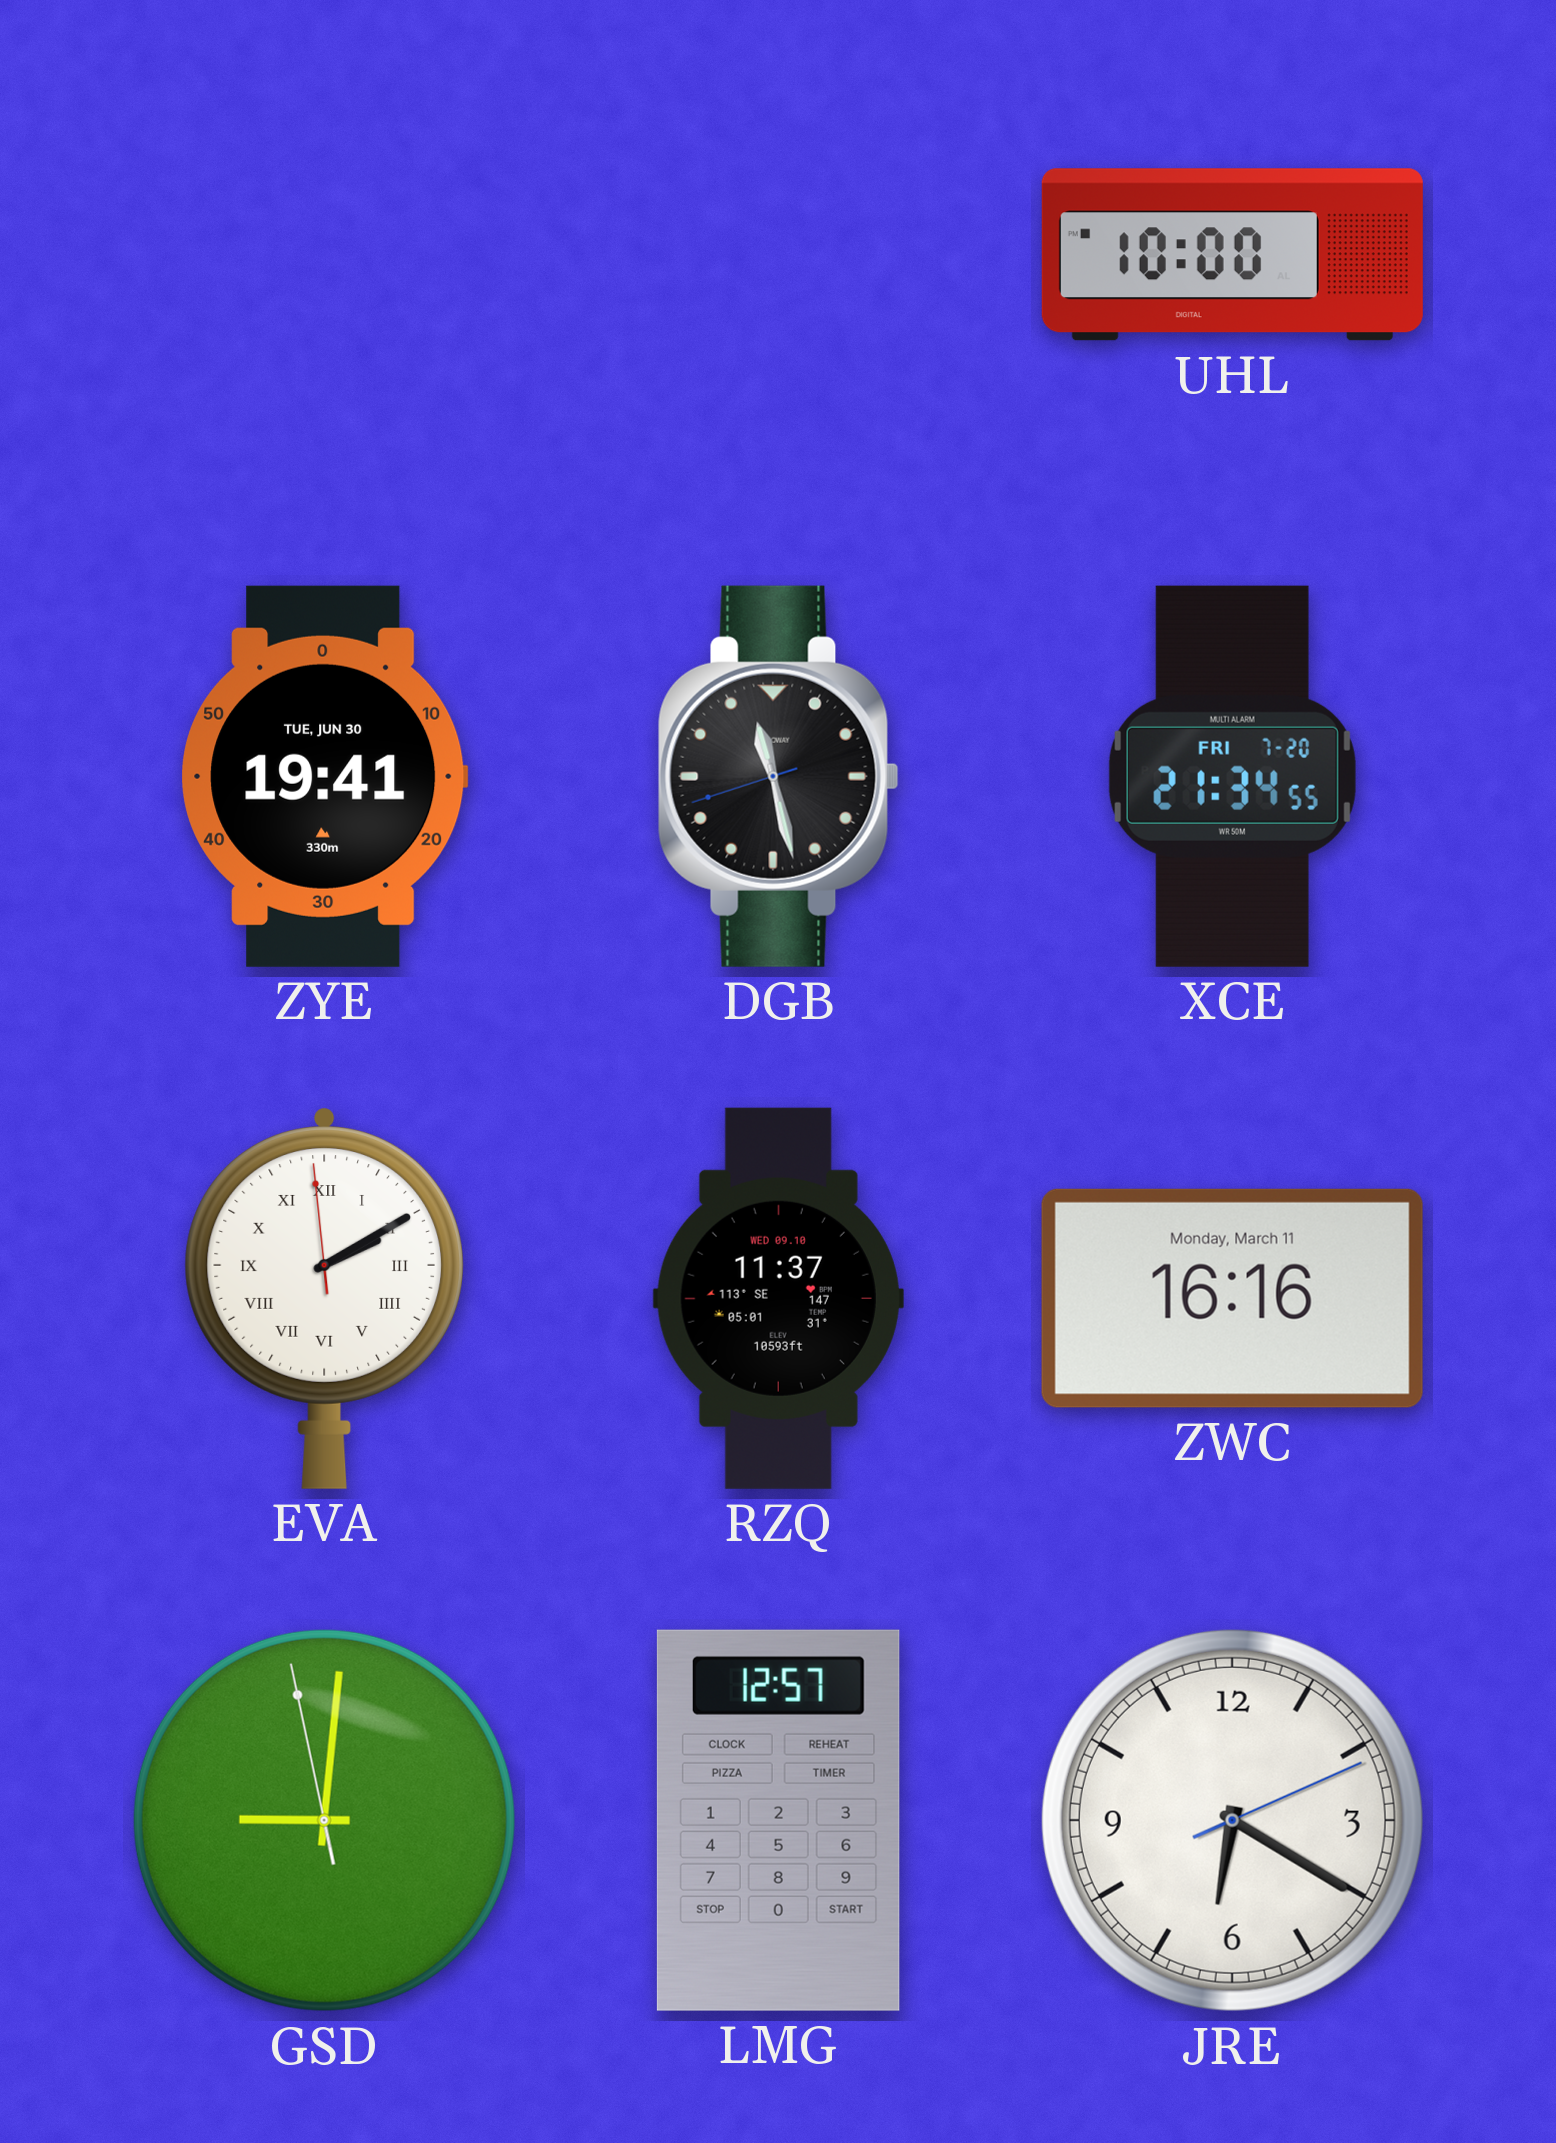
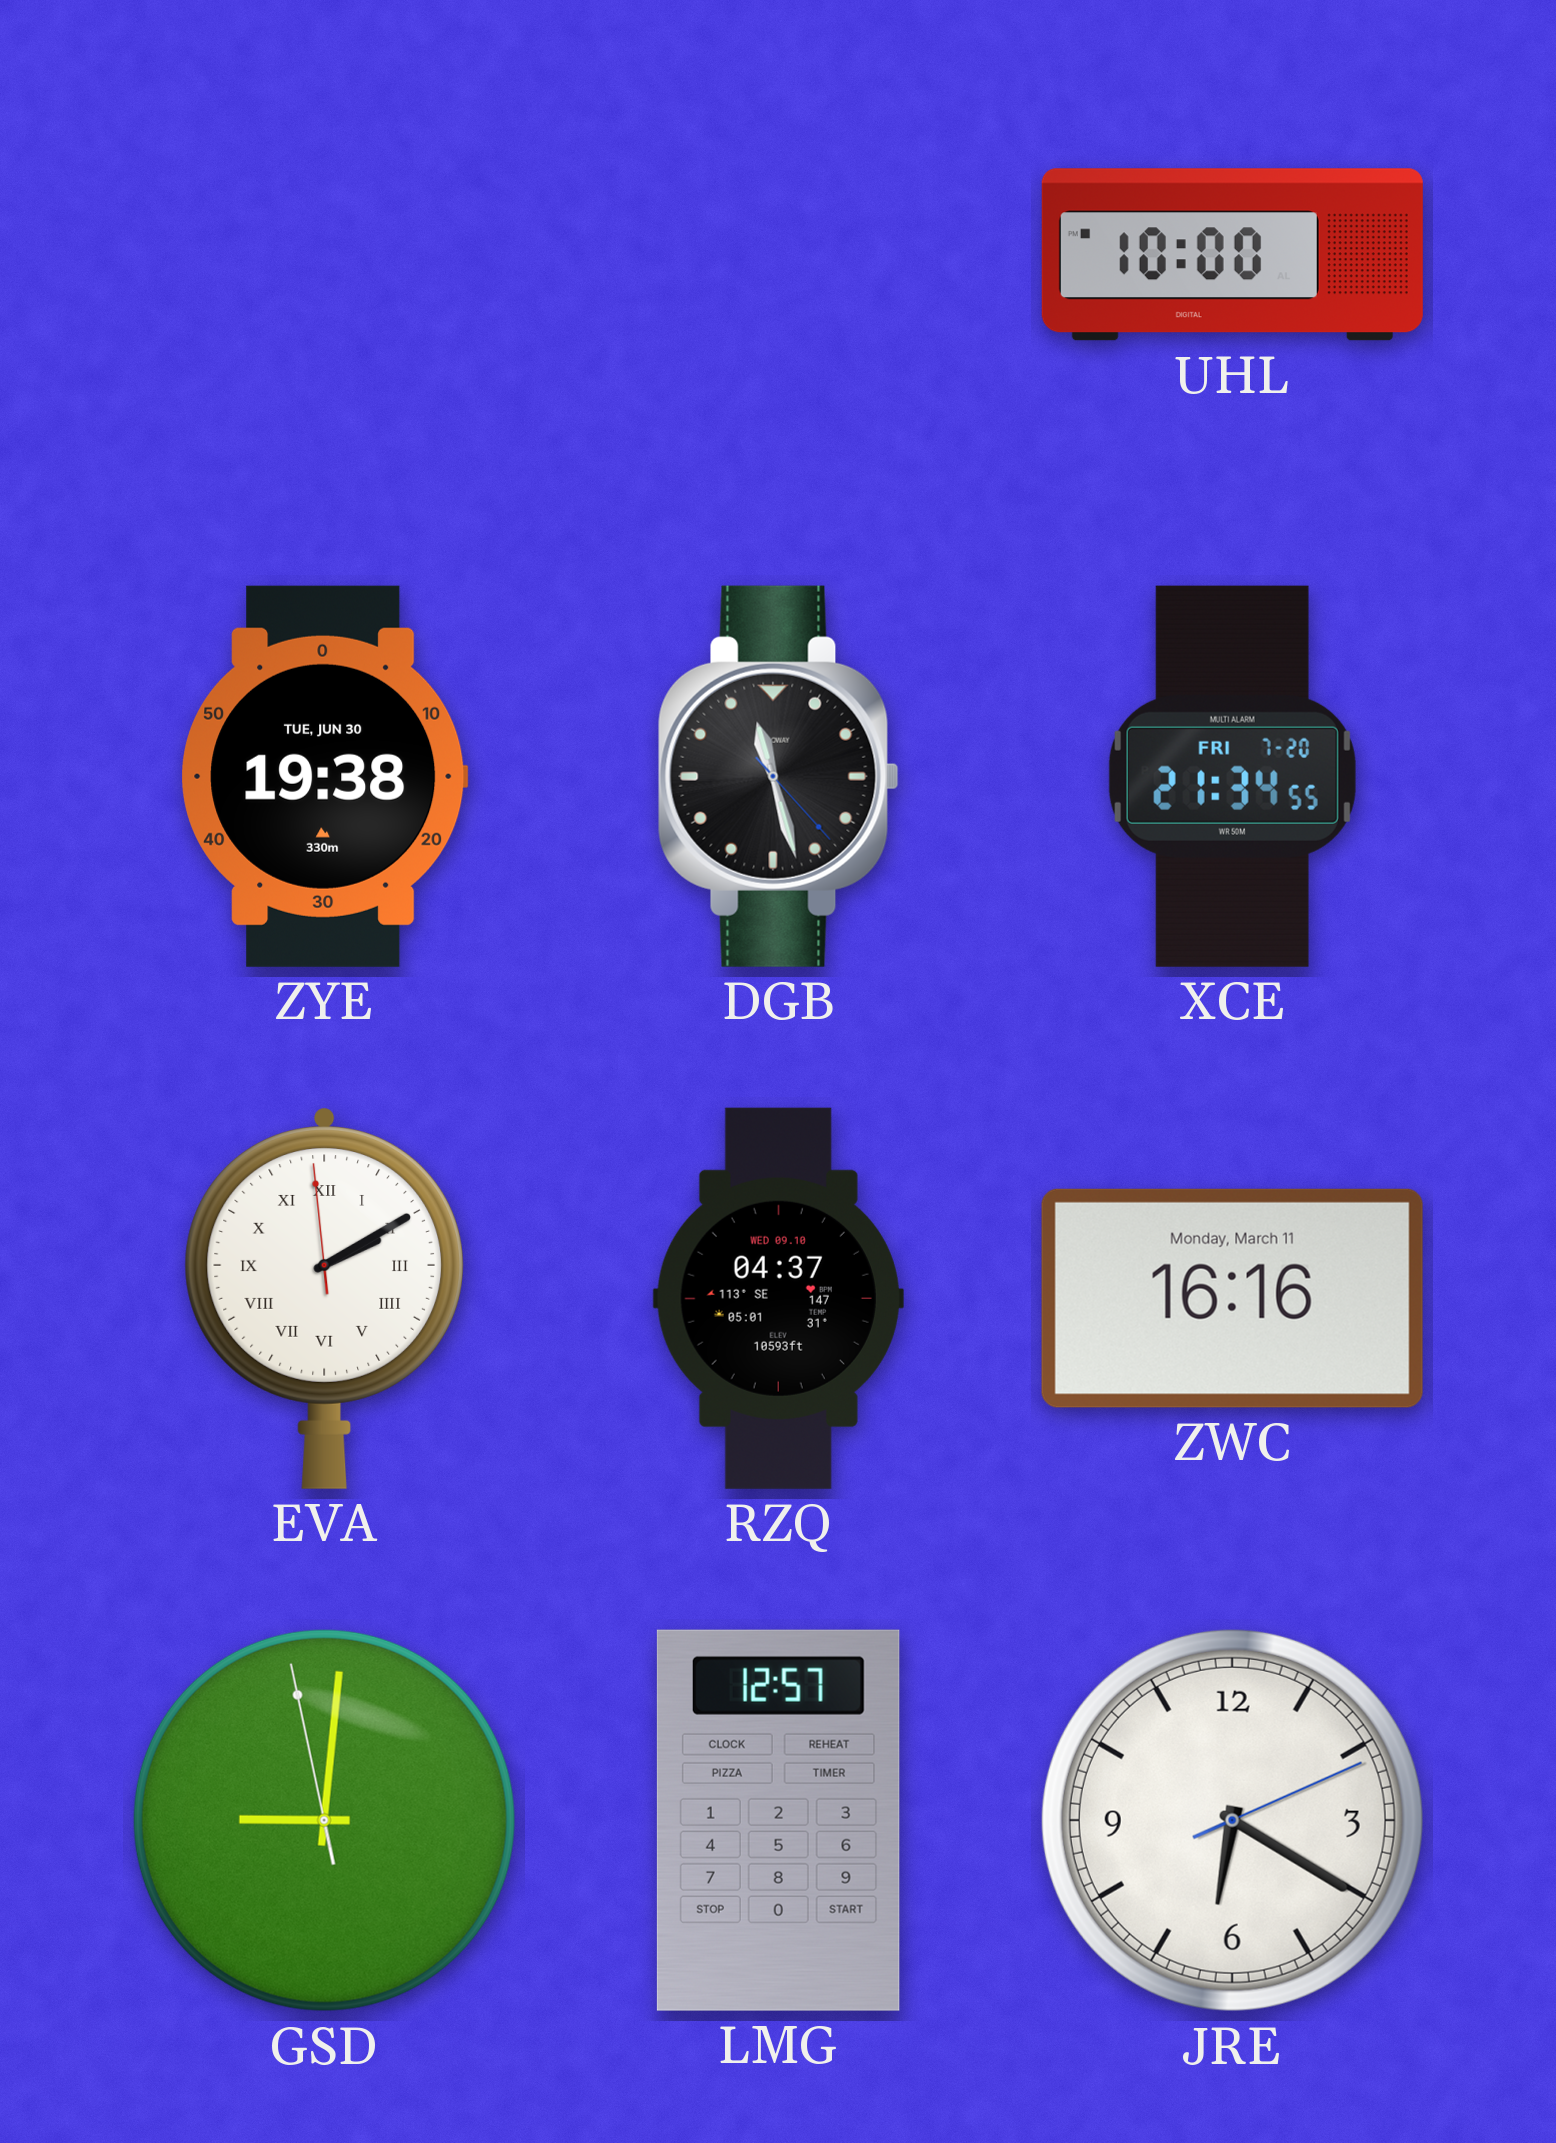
ZYE: 19:41 -> 19:38 (325, 776)
DGB: 11:27:42 -> 11:27:23 (778, 776)
RZQ: 11:37 -> 04:37 (778, 1298)
